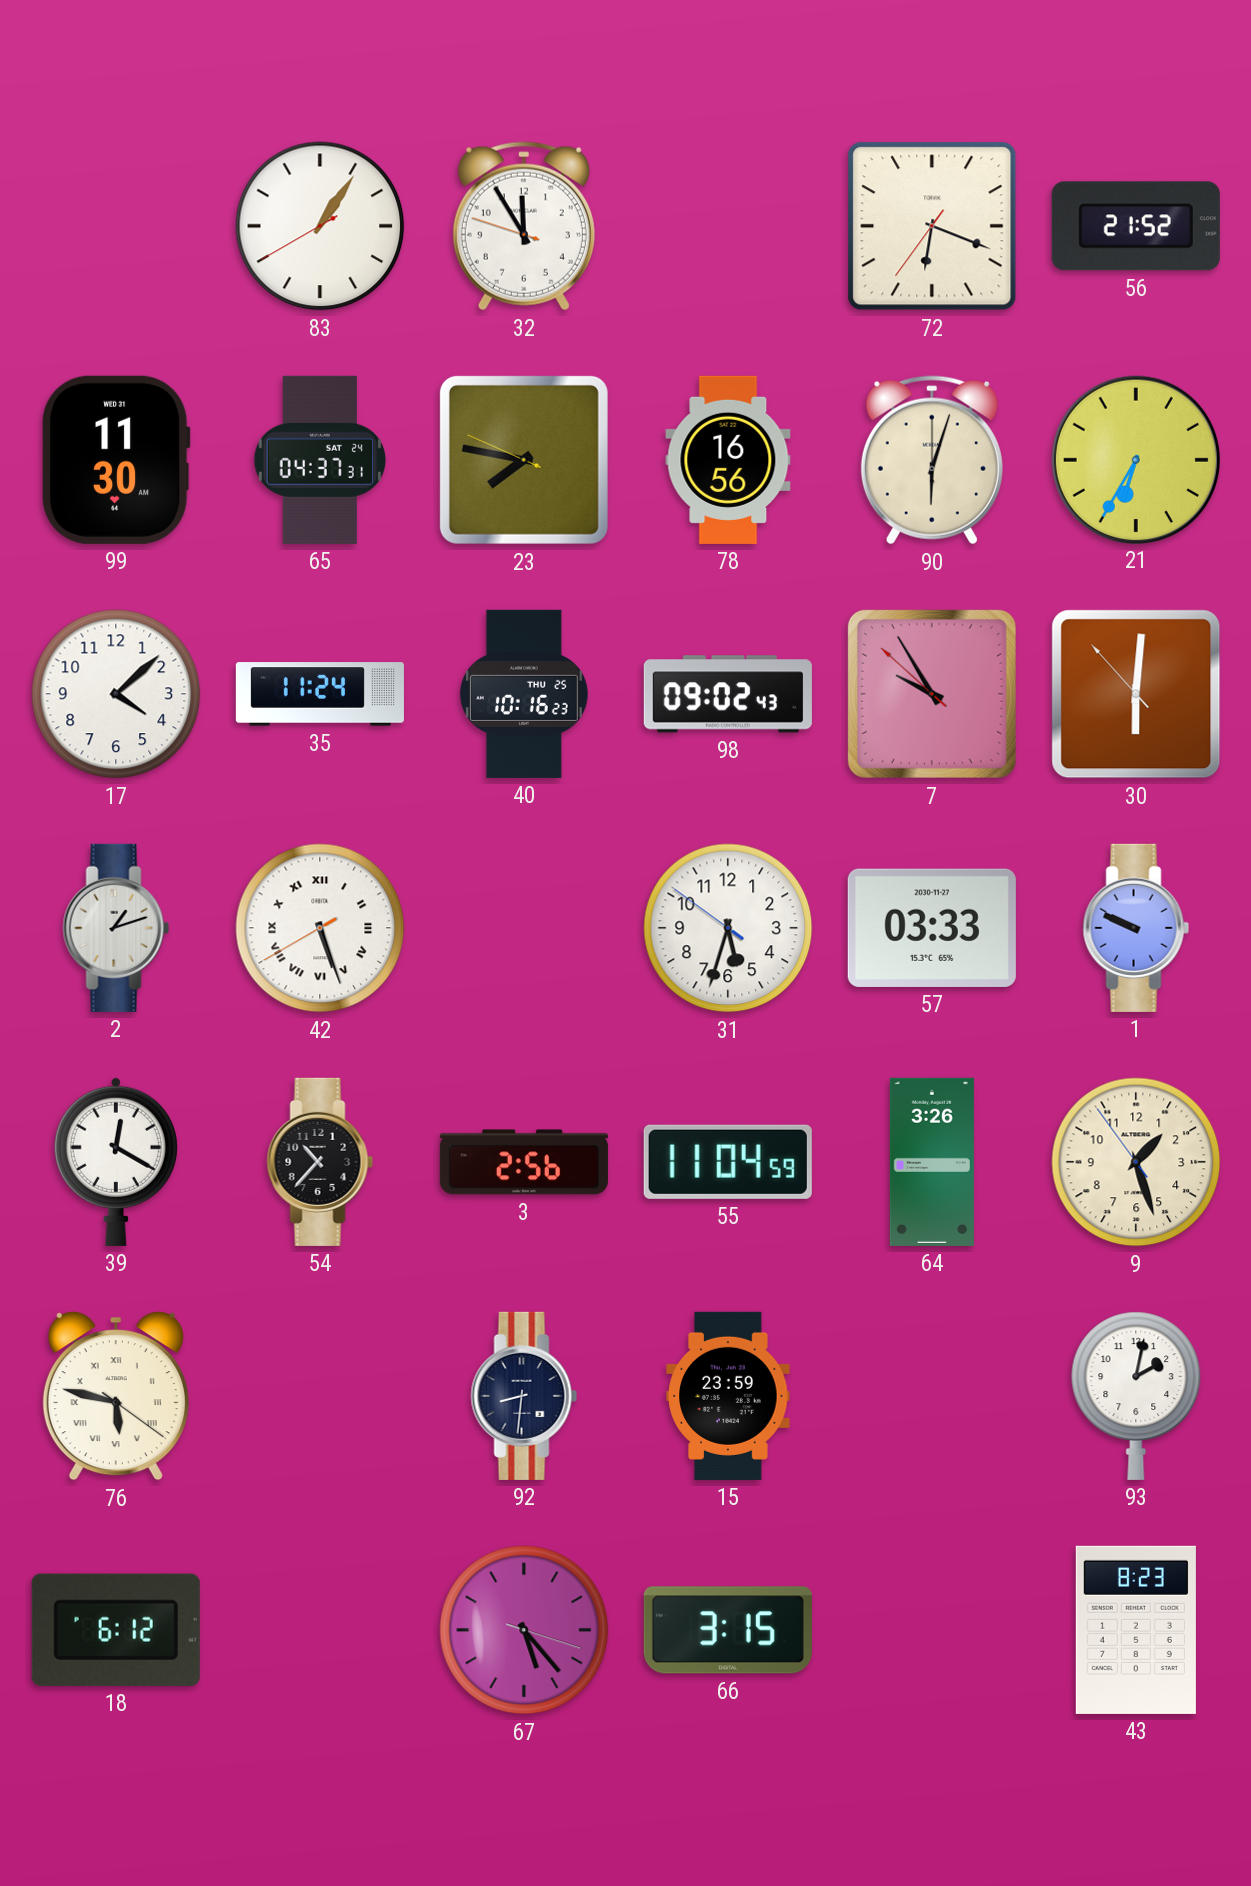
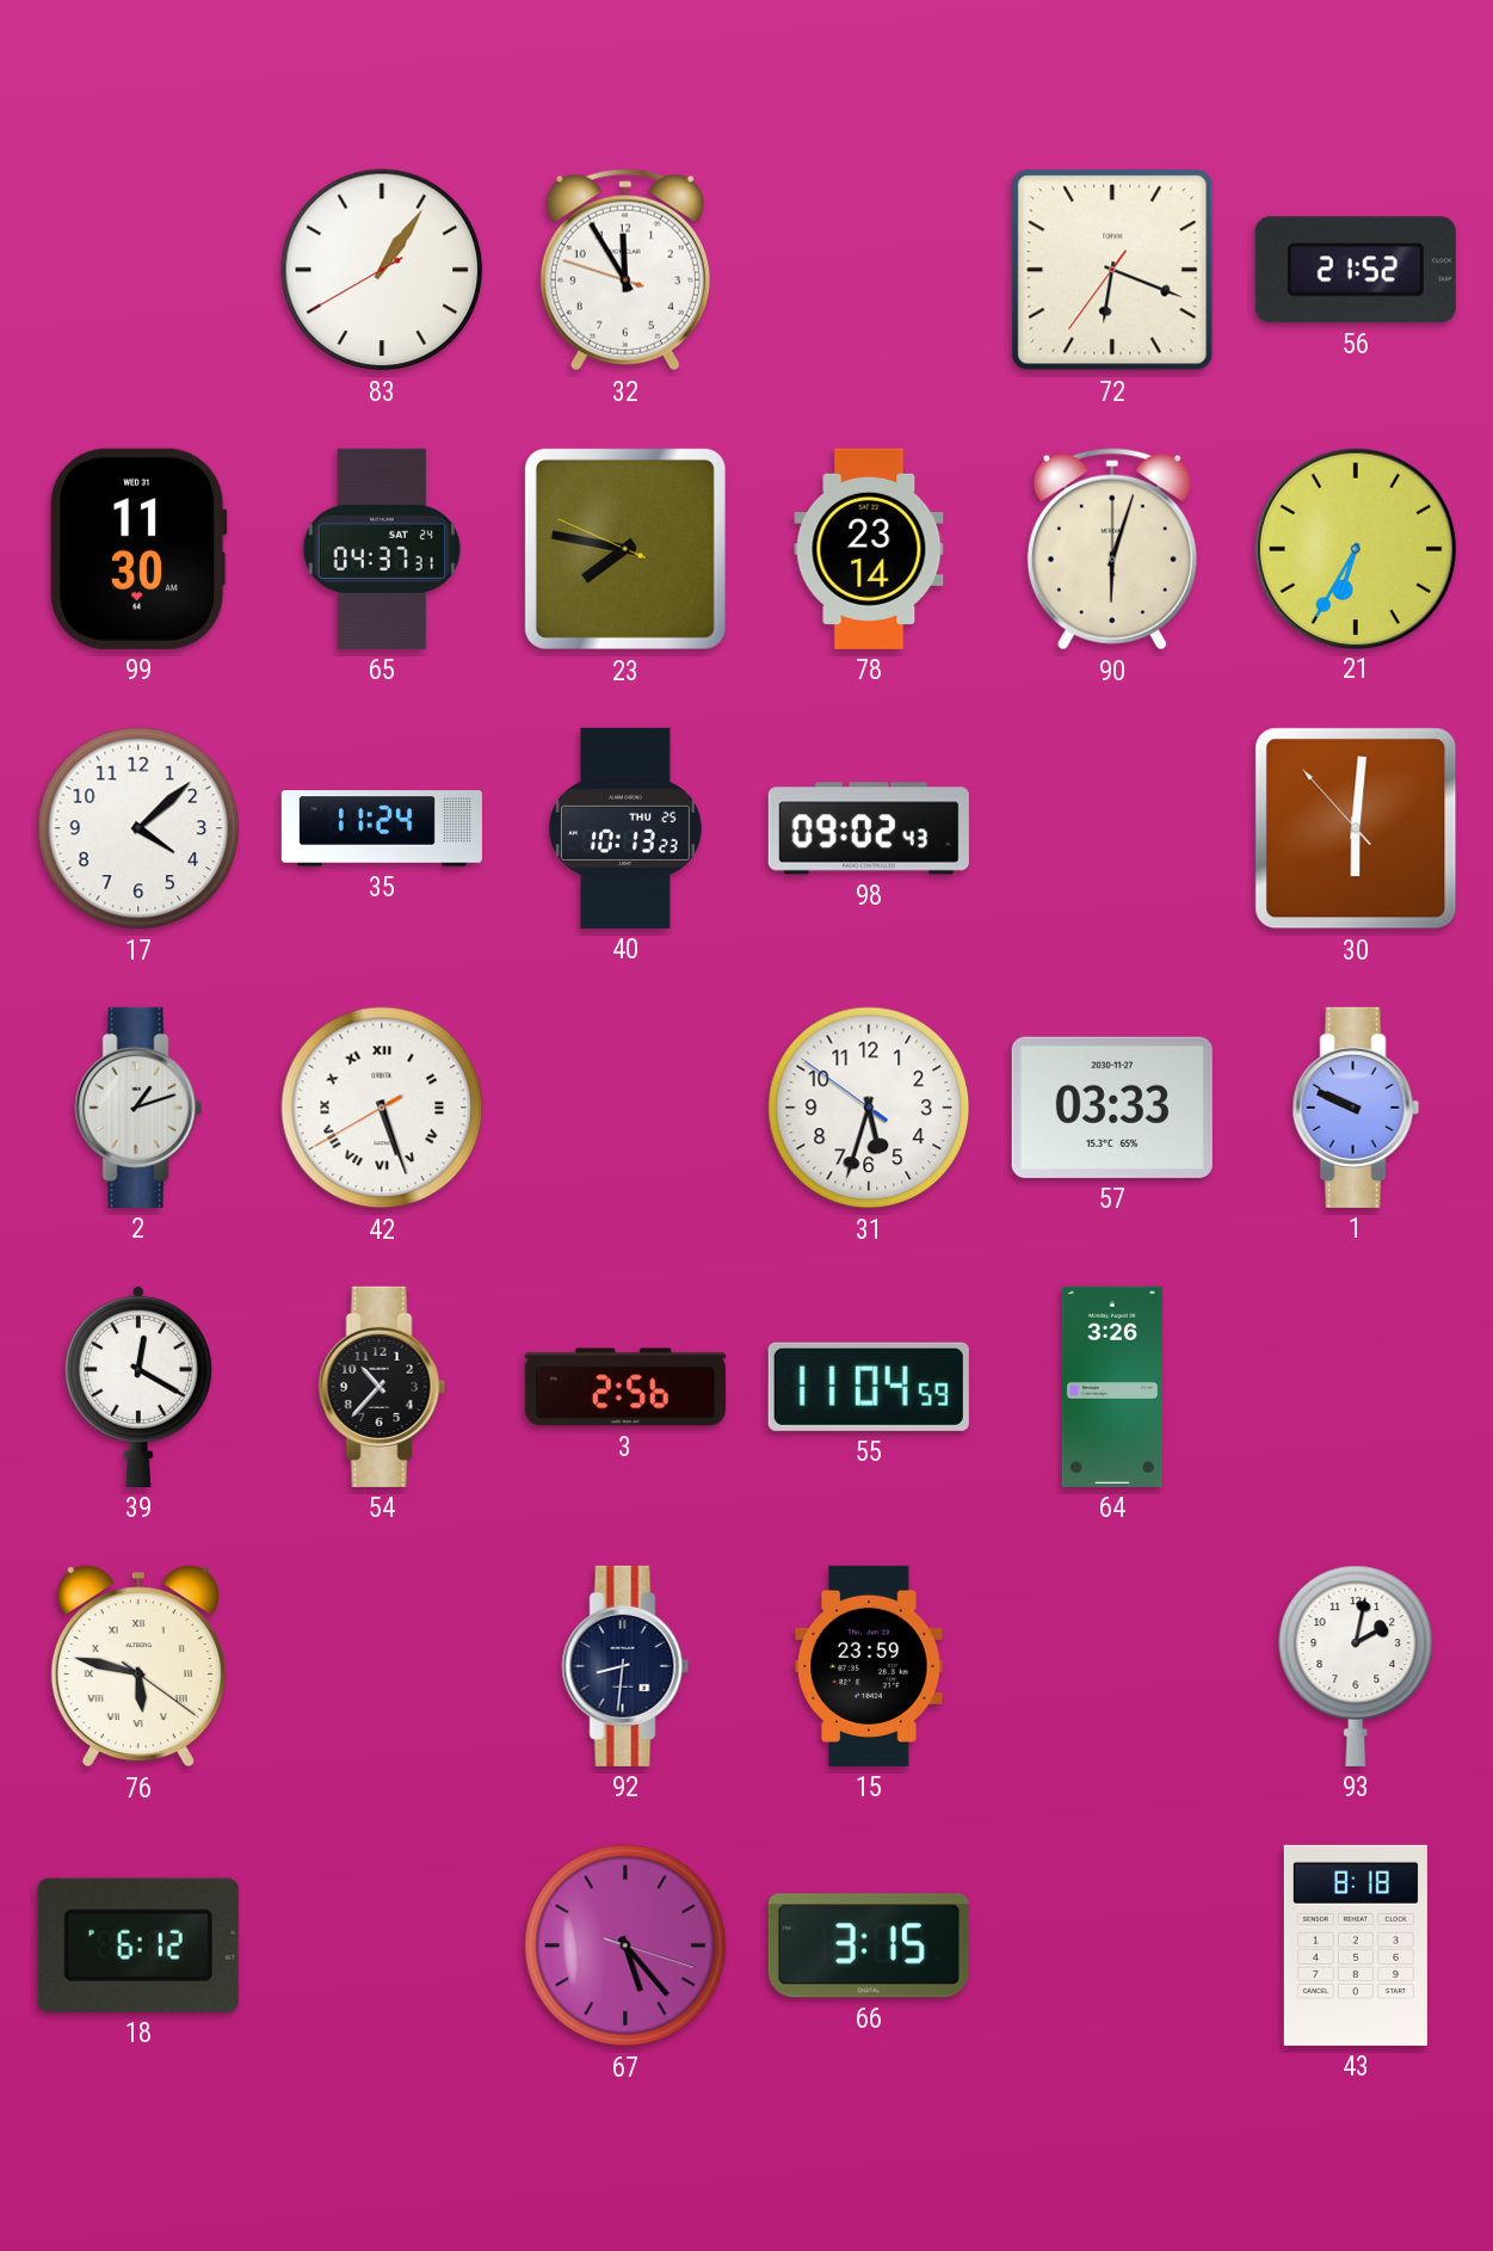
78: 16:56 -> 23:14 (869, 549)
40: 10:16 -> 10:13 (625, 828)
7: 9:54 -> none (932, 694)
9: 1:26 -> none (1136, 1162)
43: 8:23 -> 8:18 (1356, 1945)
